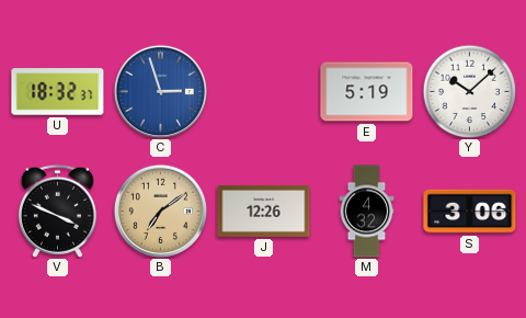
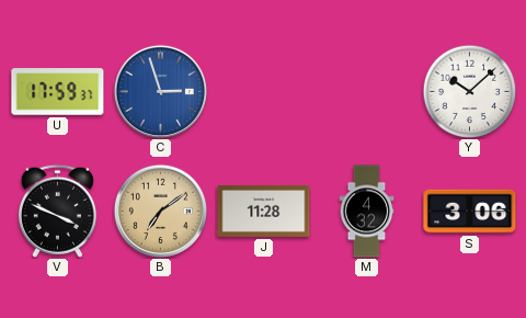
U: 18:32 -> 17:59 (58, 92)
E: 5:19 -> none (367, 92)
J: 12:26 -> 11:28 (264, 211)
